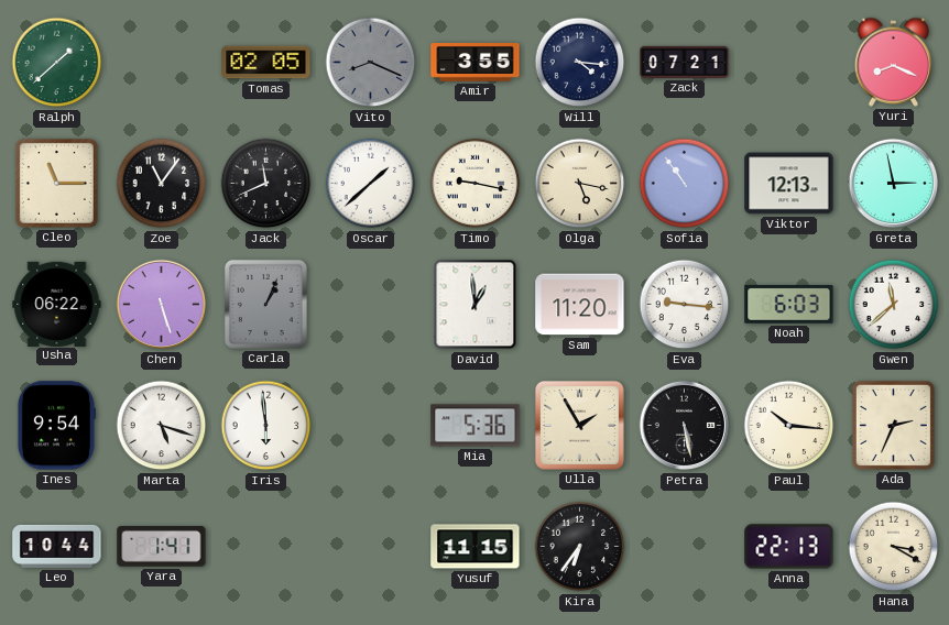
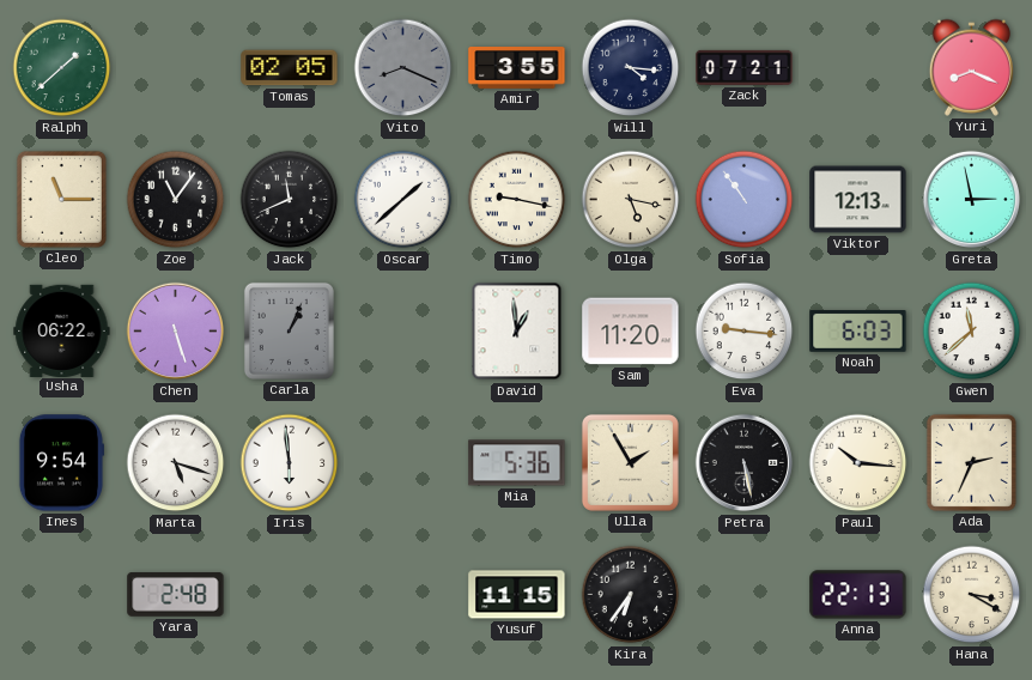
Leo: 10:44 -> none (57, 546)
Yara: 1:41 -> 2:48 (176, 595)
